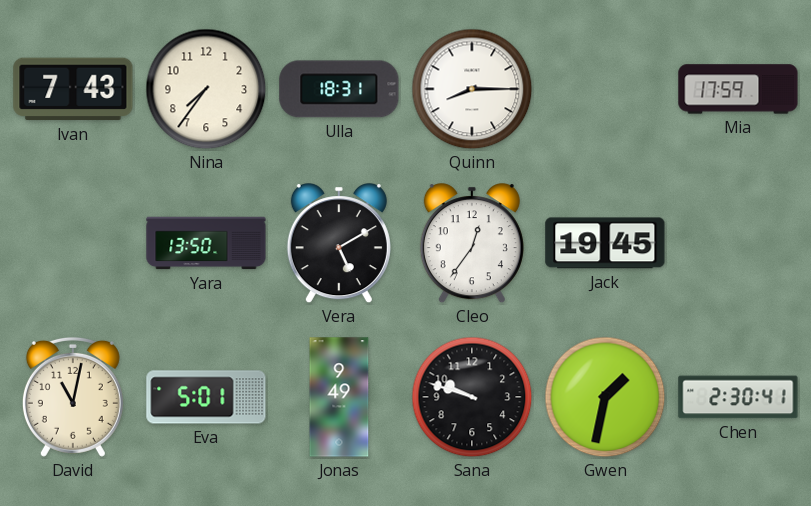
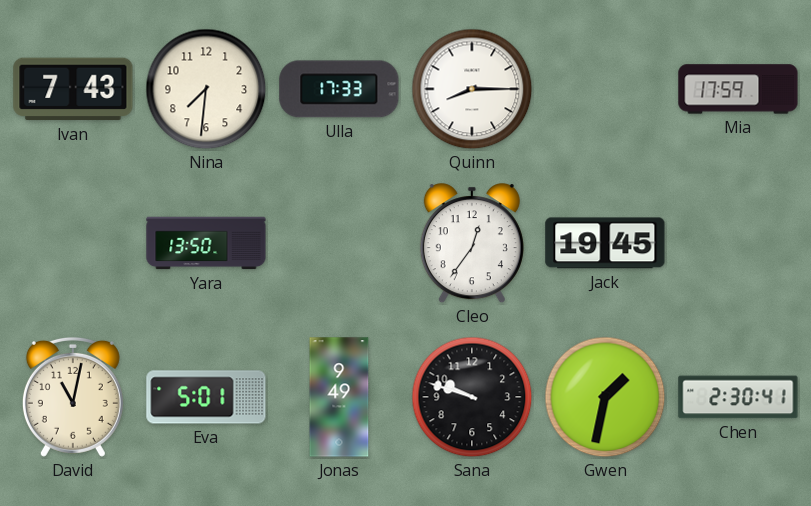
Nina: 7:36 -> 7:31 (206, 89)
Ulla: 18:31 -> 17:33 (339, 89)
Vera: 5:10 -> none (339, 244)
